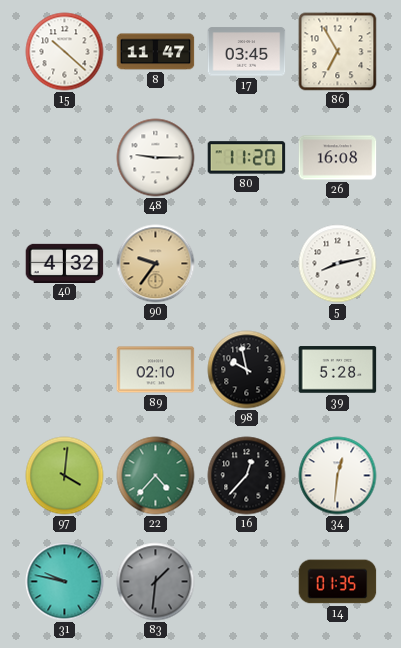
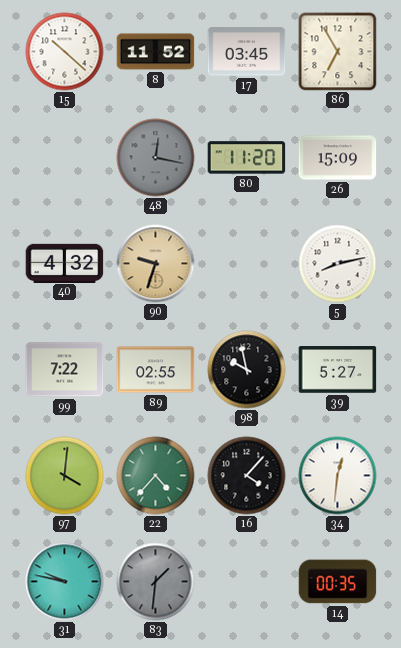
8: 11:47 -> 11:52 (156, 52)
48: 9:15 -> 12:17 (156, 158)
48 dial: white -> grey (156, 158)
26: 16:08 -> 15:09 (338, 158)
90: 9:36 -> 9:33 (156, 264)
99: none -> 7:22 (65, 370)
89: 02:10 -> 02:55 (156, 370)
39: 5:28 -> 5:27 (338, 370)
16: 12:37 -> 4:07 (247, 476)
14: 01:35 -> 00:35 (338, 582)
